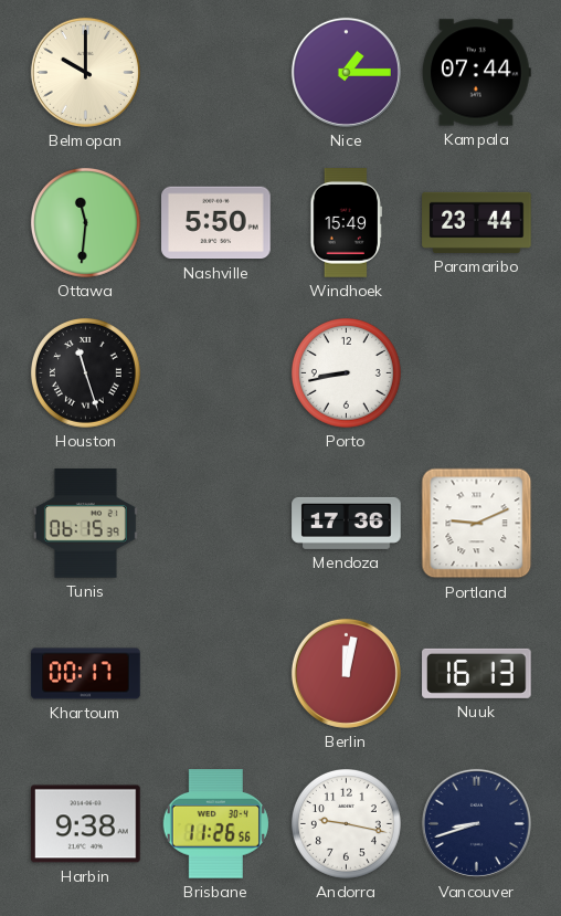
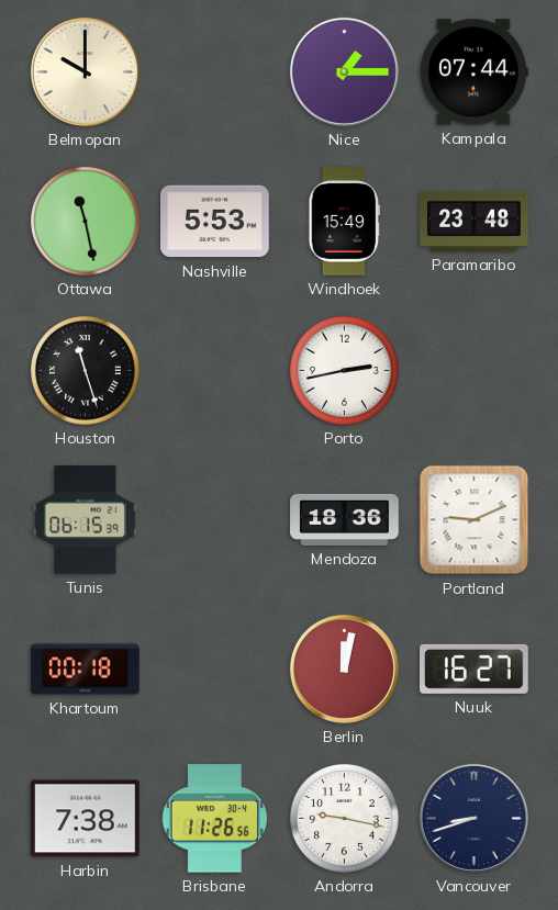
Ottawa: 11:31 -> 11:28 (85, 221)
Nashville: 5:50 -> 5:53 (215, 222)
Paramaribo: 23:44 -> 23:48 (475, 221)
Porto: 8:43 -> 2:43 (344, 370)
Mendoza: 17:36 -> 18:36 (345, 519)
Khartoum: 00:17 -> 00:18 (86, 670)
Nuuk: 16:13 -> 16:27 (475, 669)
Harbin: 9:38 -> 7:38 (86, 819)
